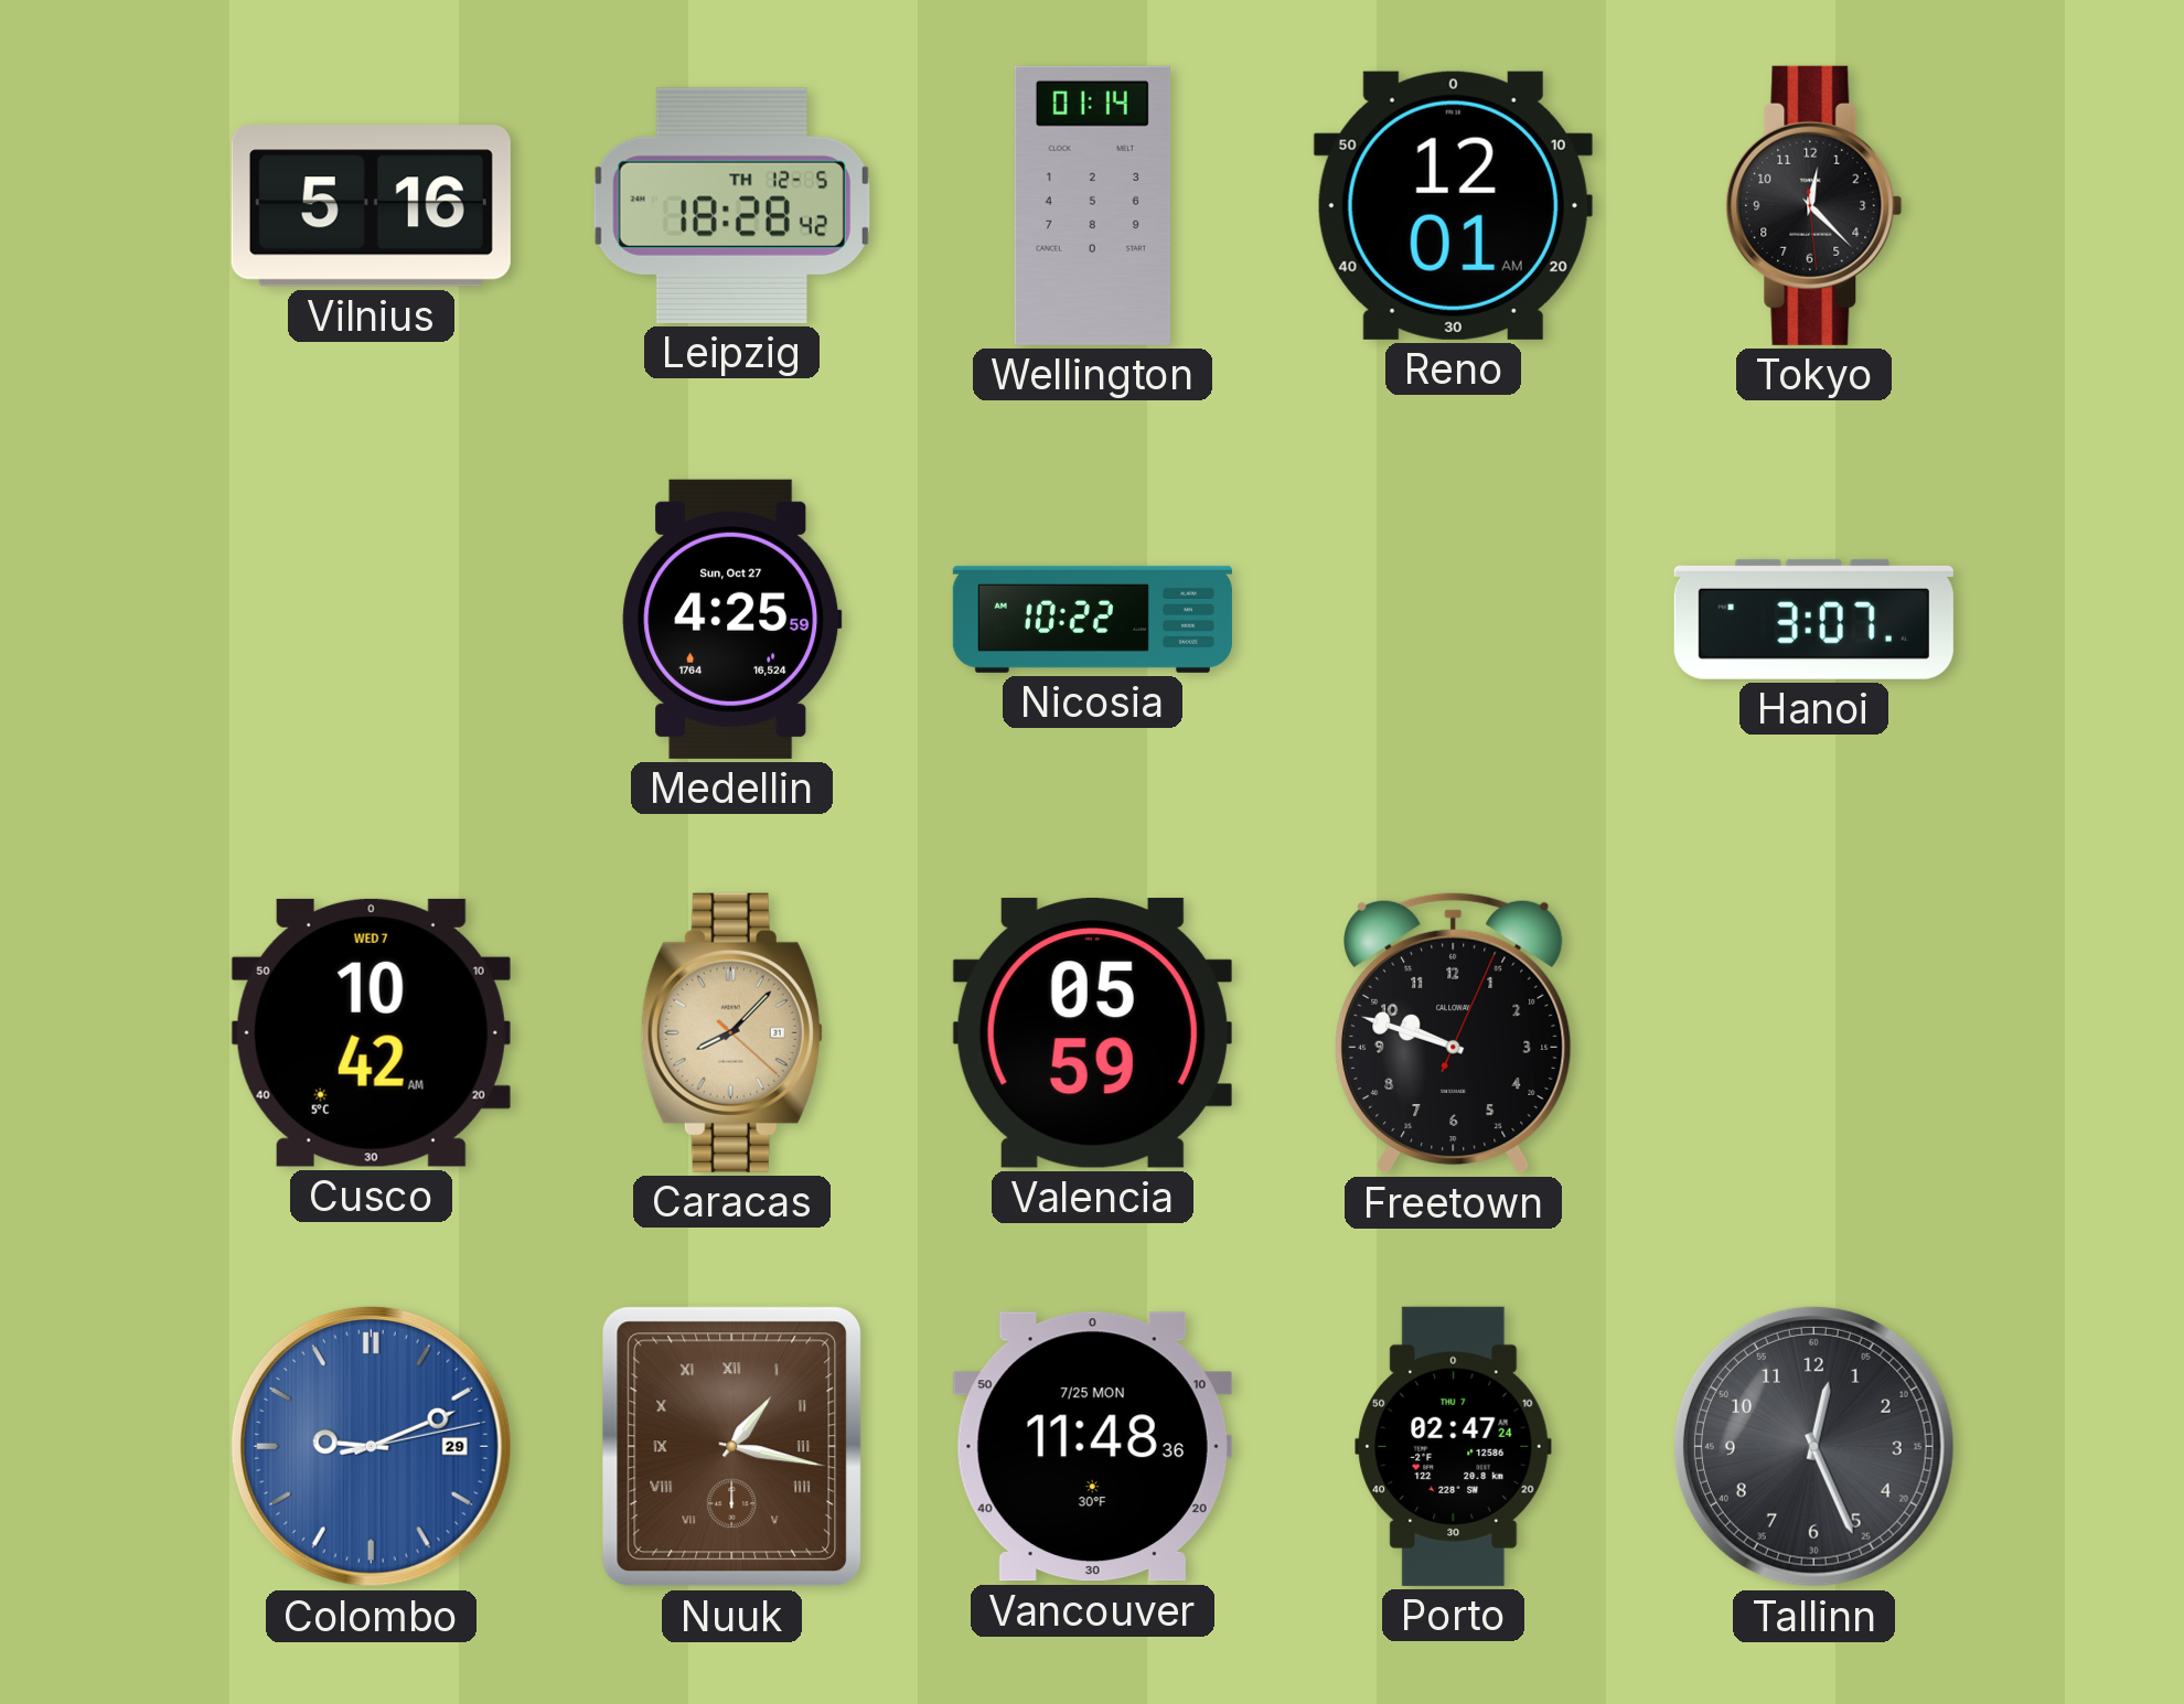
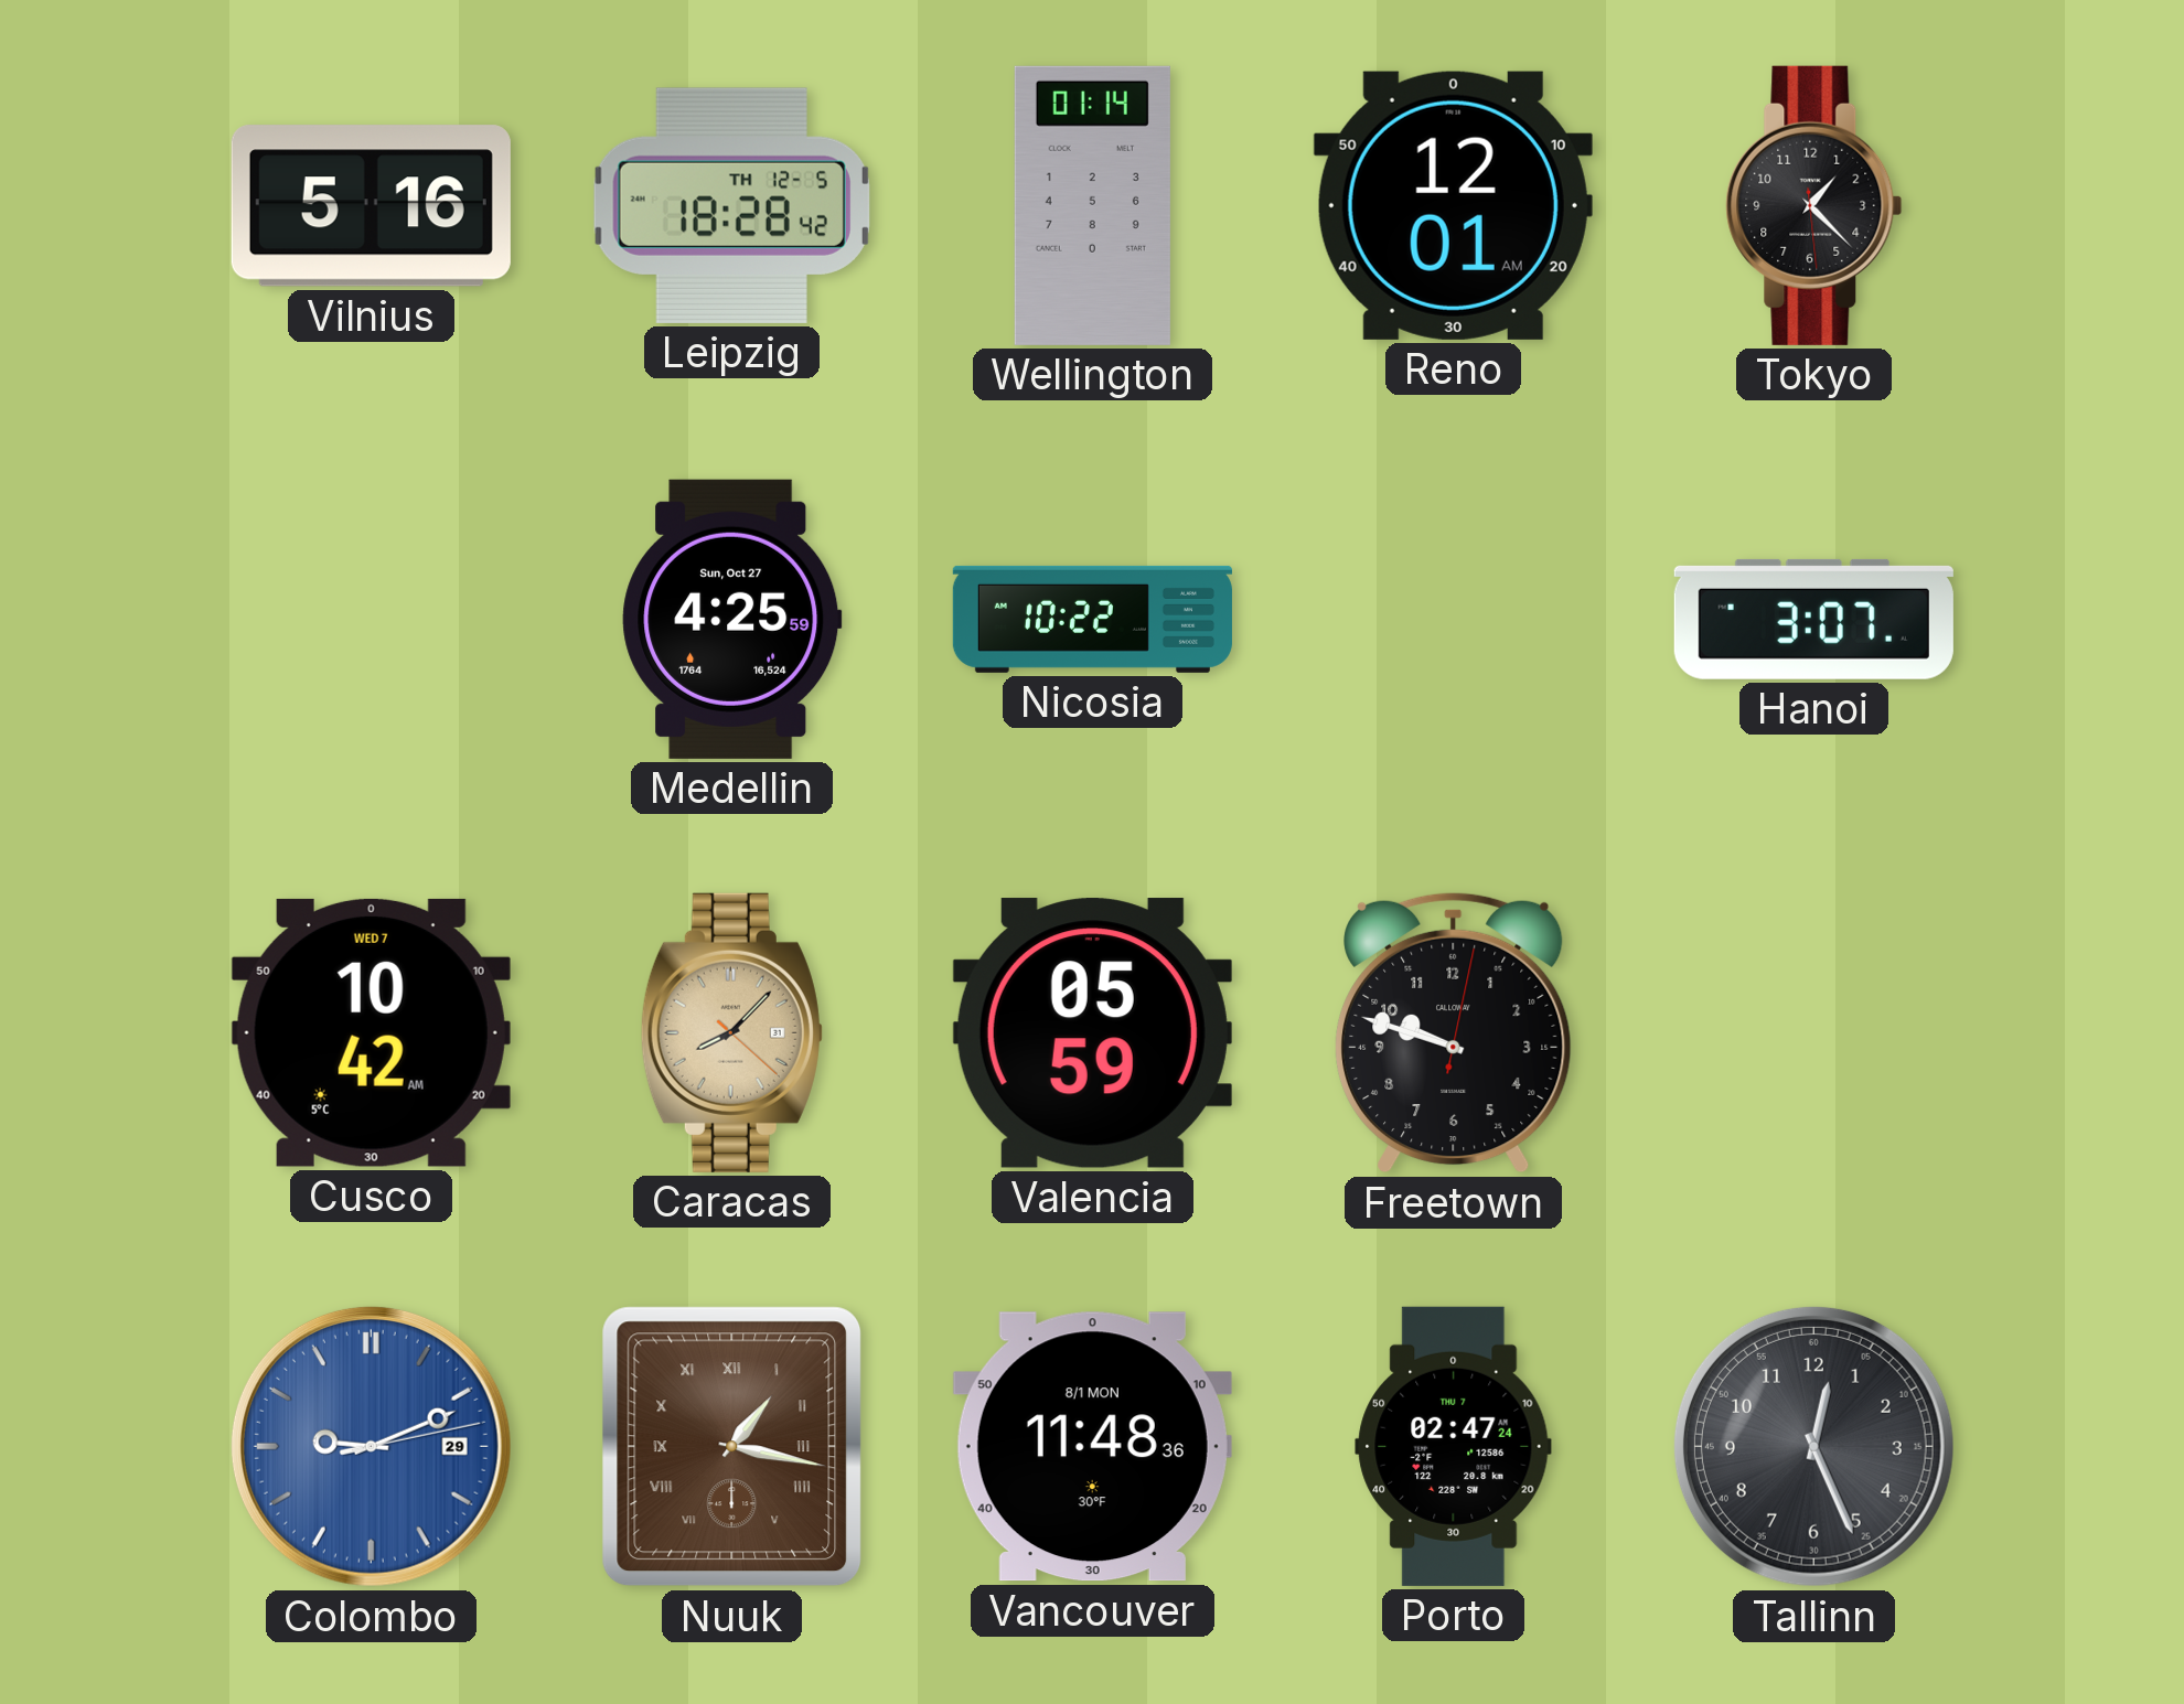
Tokyo: 12:22 -> 1:22 (1814, 205)
Freetown: 9:48:04 -> 9:48:02 (1454, 1032)
Vancouver date: 7/25 MON -> 8/1 MON (1092, 1447)
